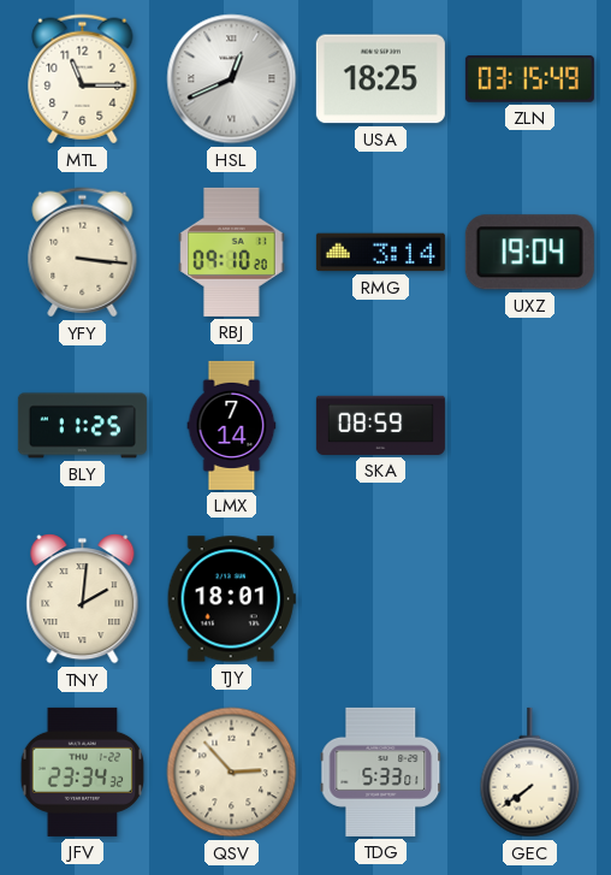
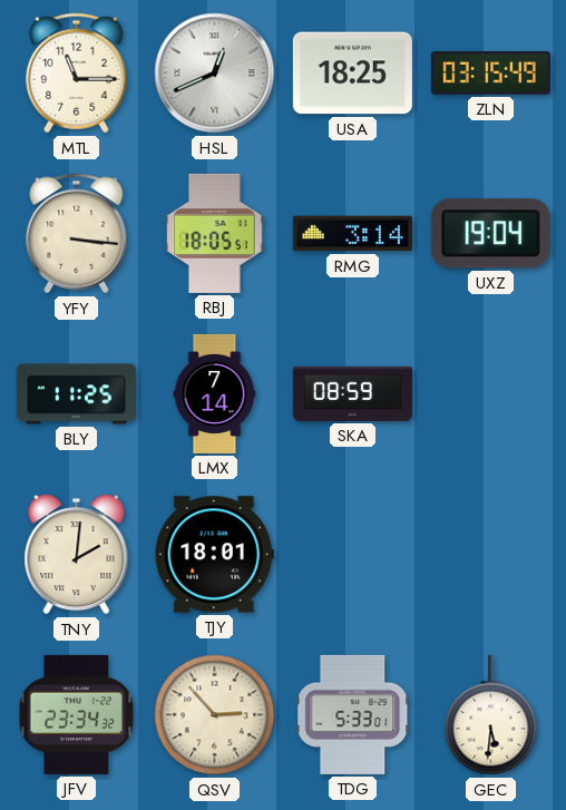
RBJ: 09:10 -> 18:05 (215, 233)
GEC: 7:39 -> 5:31 (491, 715)
